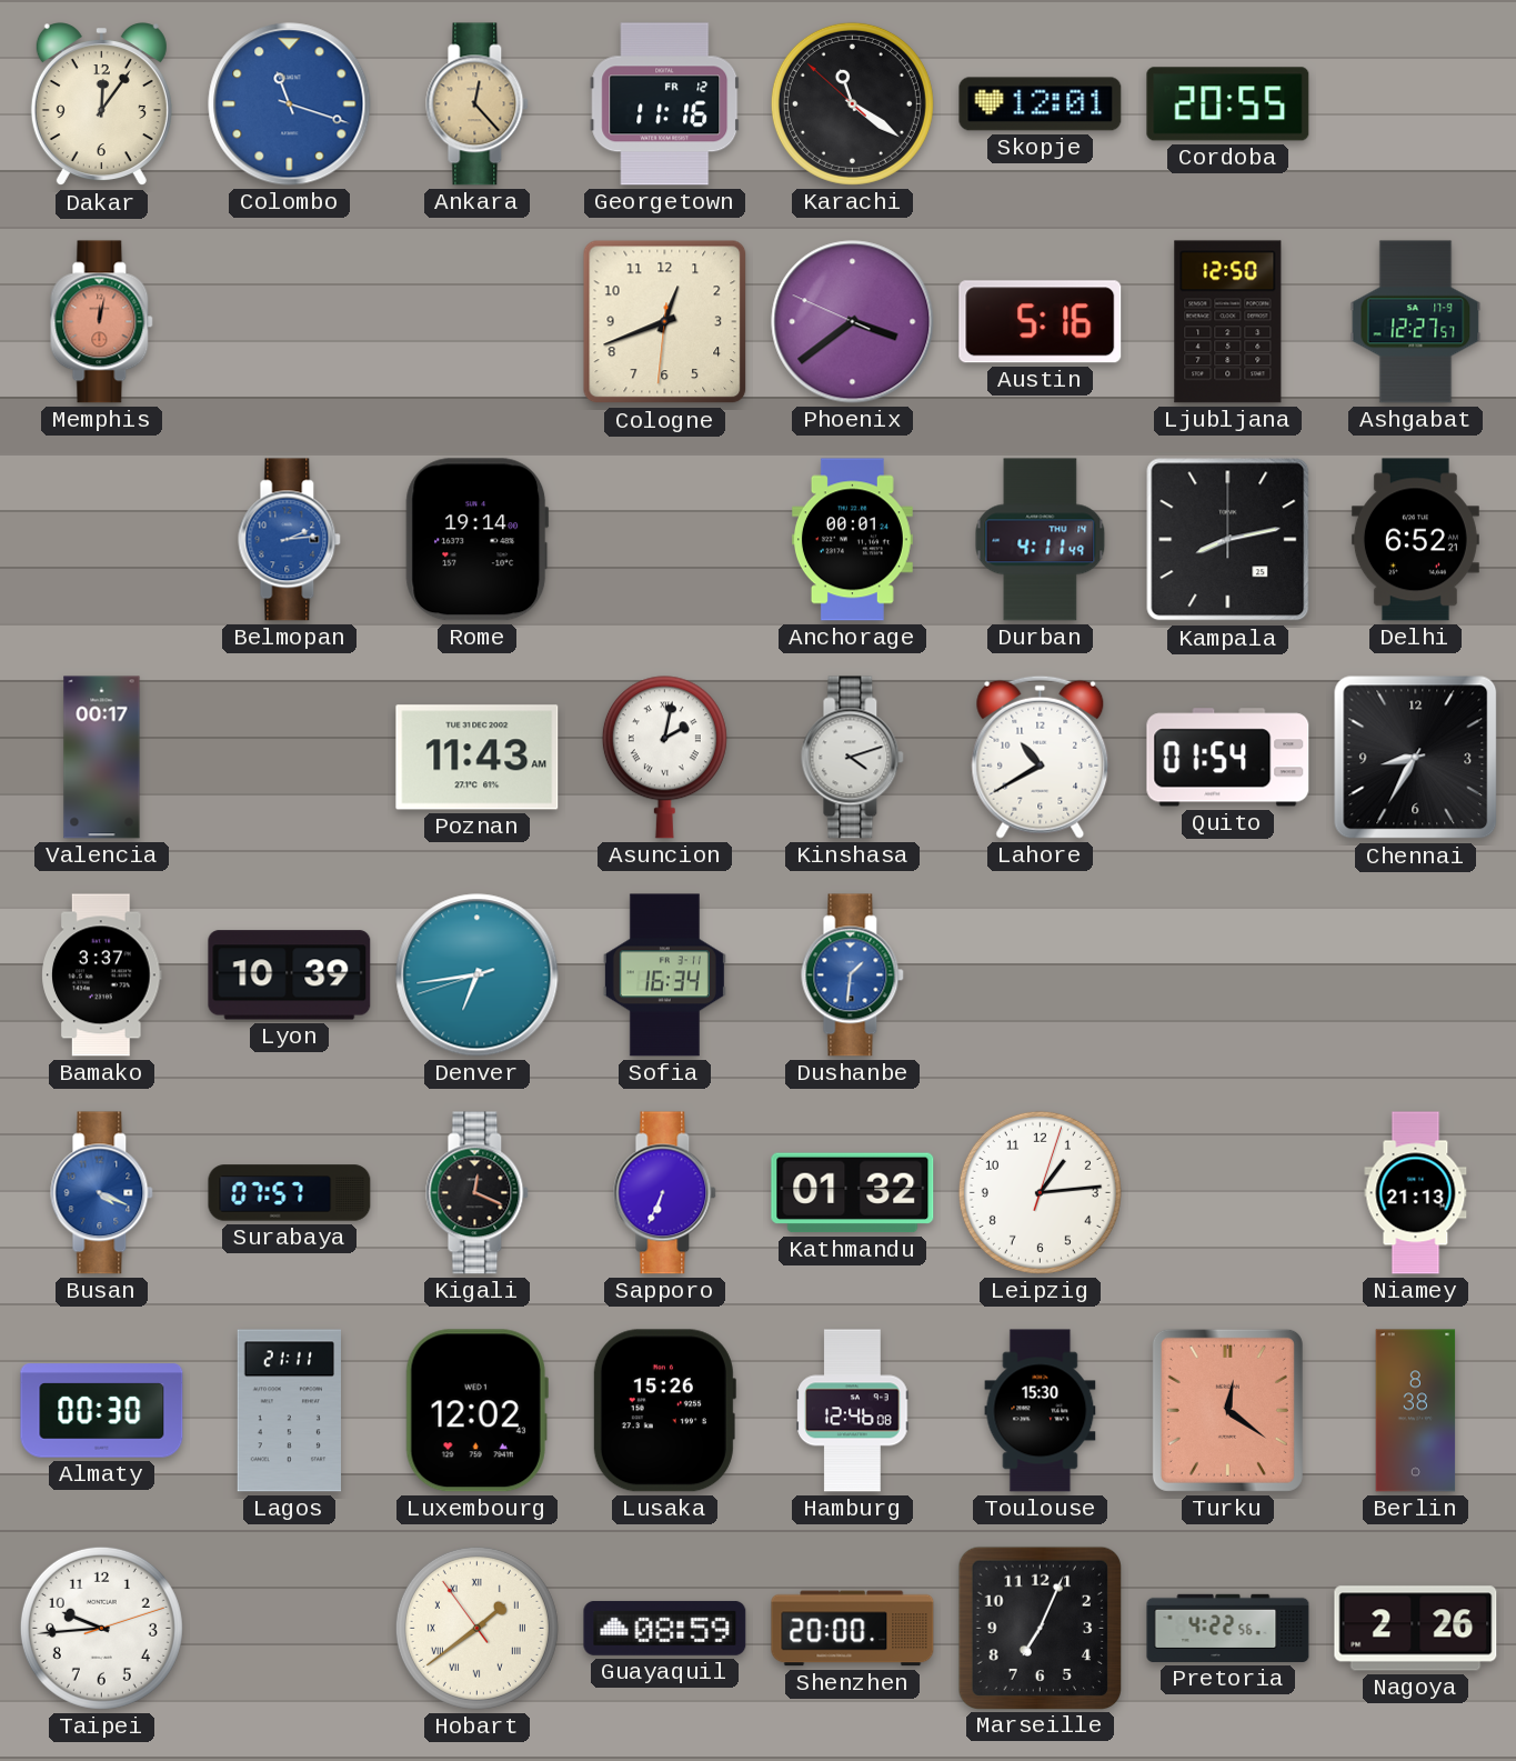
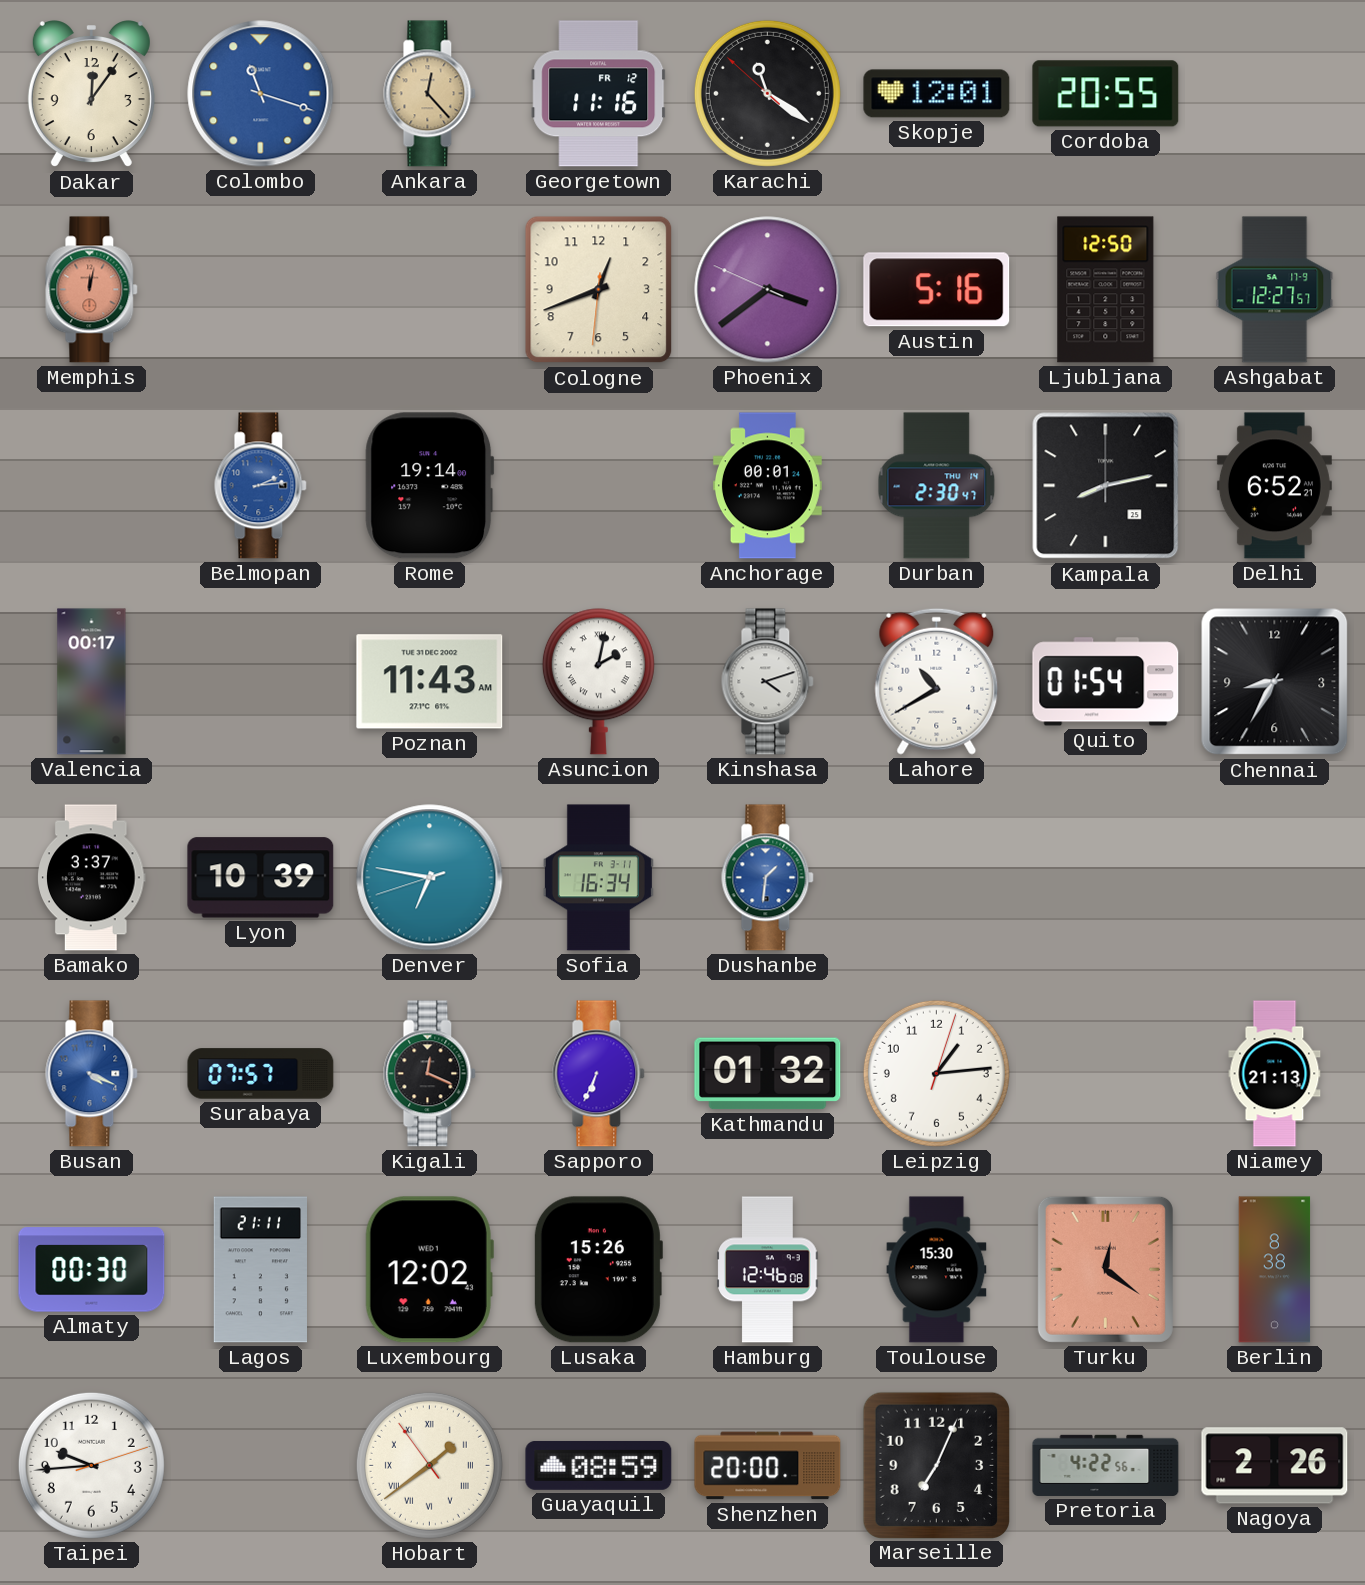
Durban: 4:11 -> 2:30 (937, 486)
Denver: 6:43 -> 6:46 (430, 878)
